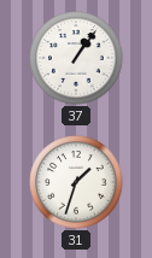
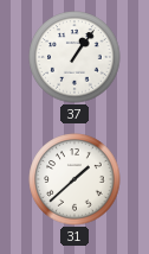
31: 1:33 -> 1:38 (74, 179)
